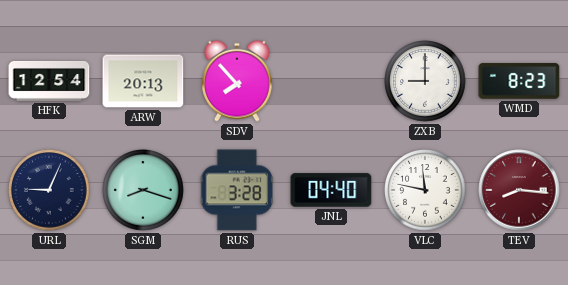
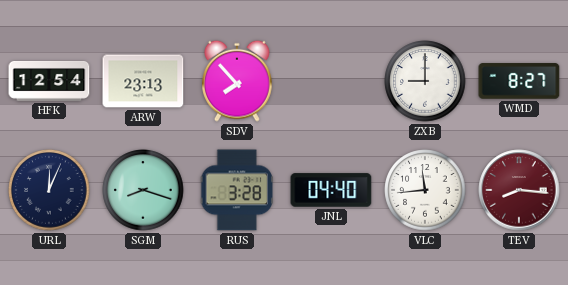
ARW: 20:13 -> 23:13 (143, 81)
WMD: 8:23 -> 8:27 (519, 81)
URL: 9:04 -> 12:04 (49, 190)
VLC: 11:47 -> 11:44 (425, 190)
